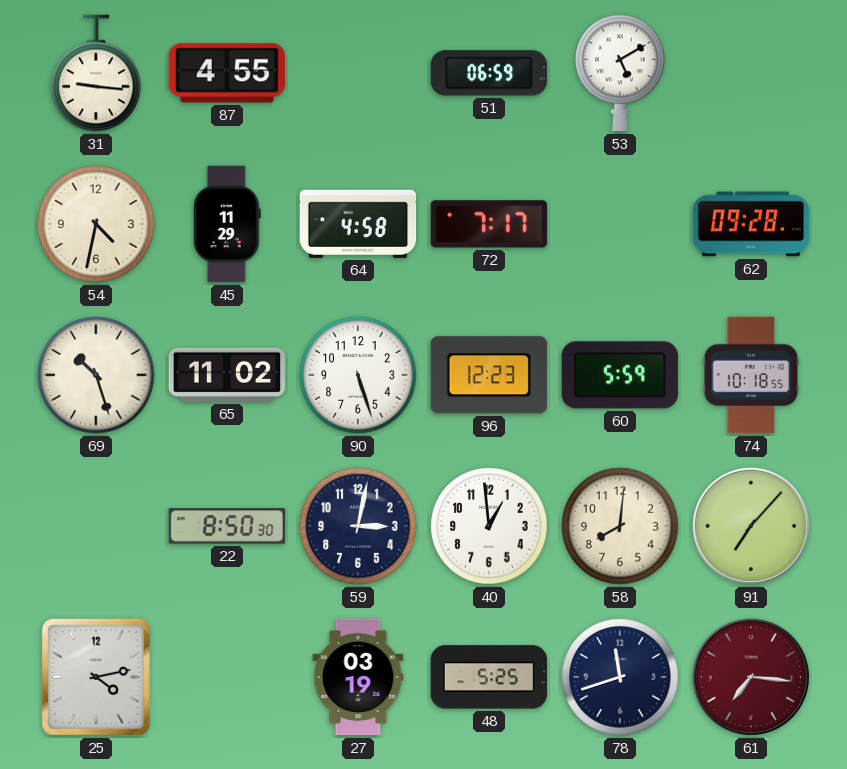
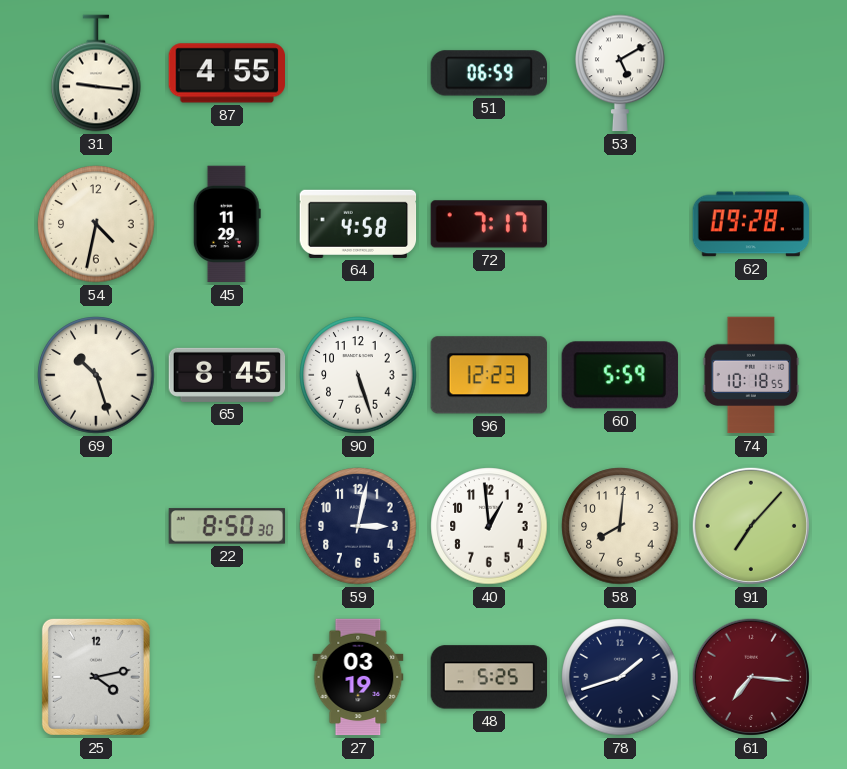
65: 11:02 -> 8:45 (227, 375)
78: 11:42 -> 1:42 (620, 677)
